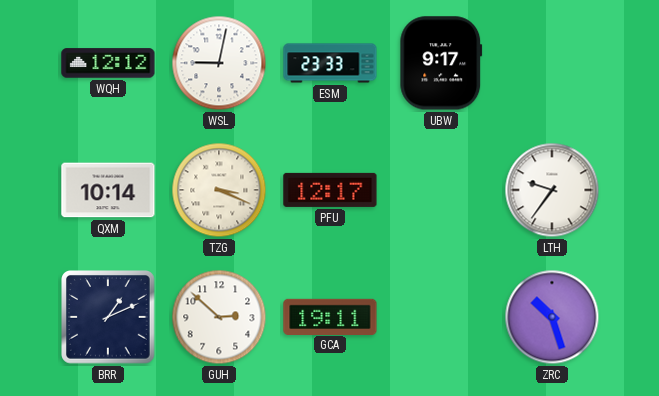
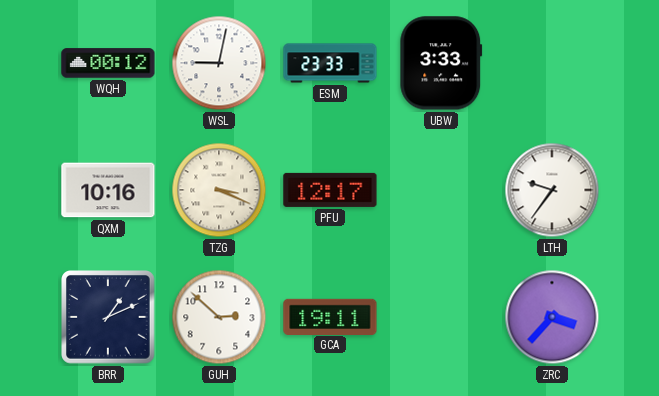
WQH: 12:12 -> 00:12 (108, 63)
UBW: 9:17 -> 3:33 (441, 63)
QXM: 10:14 -> 10:16 (108, 190)
ZRC: 10:27 -> 3:37 (552, 317)
